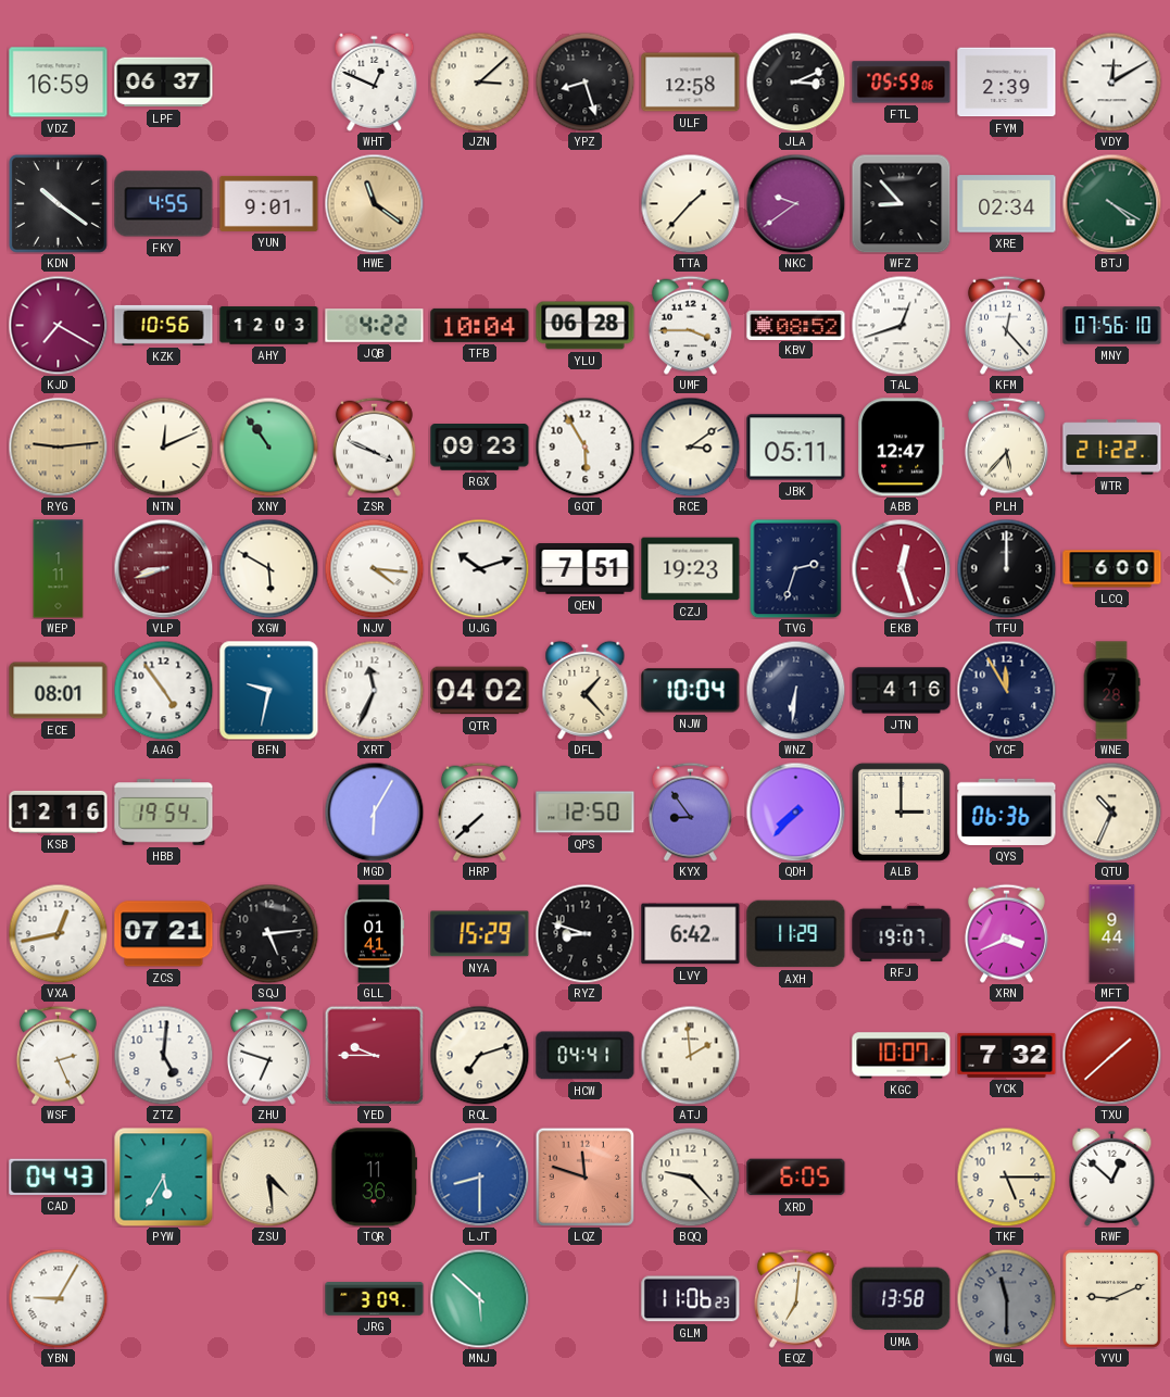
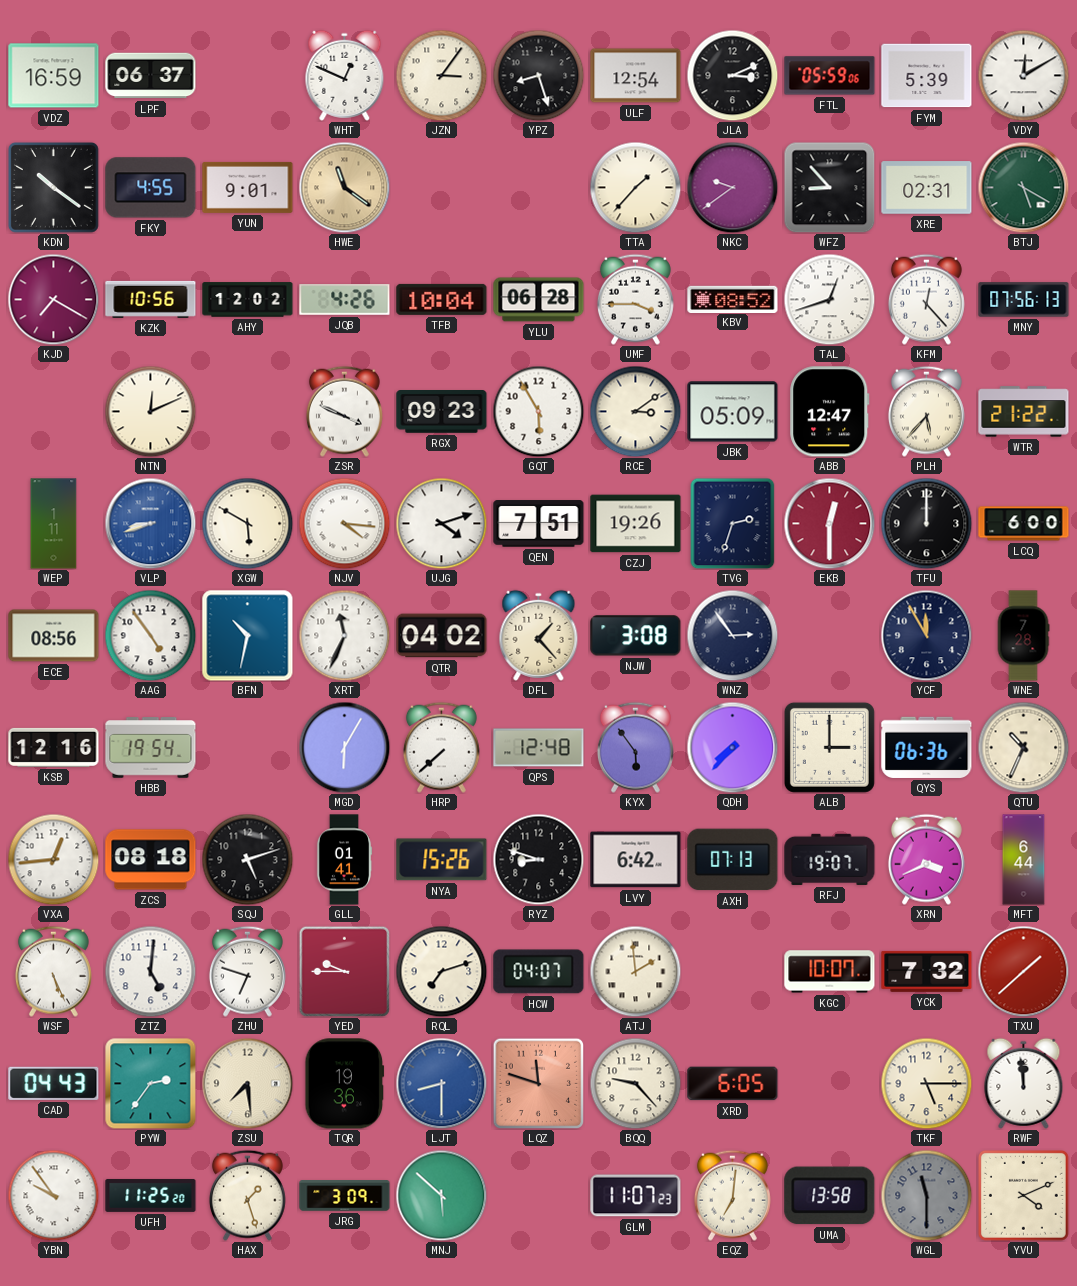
JZN: 3:08 -> 3:06 (441, 75)
ULF: 12:58 -> 12:54 (636, 76)
FYM: 2:39 -> 5:39 (927, 76)
XRE: 02:34 -> 02:31 (927, 188)
BTJ: 4:20 -> 5:20 (1023, 187)
AHY: 12:03 -> 12:02 (248, 300)
JQB: 4:22 -> 4:26 (345, 300)
MNY: 07:56:10 -> 07:56:13 (1024, 300)
RYG: 9:14 -> none (58, 446)
XNY: 10:54 -> none (268, 446)
JBK: 05:11 -> 05:09 (733, 412)
VLP dial: burgundy -> blue (150, 523)
UJG: 10:12 -> 4:12 (441, 523)
CZJ: 19:23 -> 19:26 (636, 524)
EKB: 12:27 -> 12:30 (829, 523)
ECE: 08:01 -> 08:56 (54, 636)
BFN: 9:32 -> 10:32 (248, 636)
NJW: 10:04 -> 3:08 (636, 636)
WNZ: 6:31 -> 2:54 (732, 635)
JTN: 4:16 -> none (902, 691)
QPS: 12:50 -> 12:48 (539, 748)
KYX: 8:54 -> 5:54 (635, 747)
VXA: 12:43 -> 12:44 (53, 859)
ZCS: 07:21 -> 08:18 (151, 860)
SQJ: 5:14 -> 5:12 (247, 859)
NYA: 15:29 -> 15:26 (442, 860)
AXH: 11:29 -> 07:13 (733, 860)
MFT: 9:44 -> 6:44 (1024, 860)
WSF: 2:26 -> 5:26 (53, 971)
HCW: 04:41 -> 04:07 (539, 972)
PYW: 5:35 -> 2:36 (150, 1083)
ZSU: 4:29 -> 7:29 (247, 1083)
TQR: 11:36 -> 19:36 (345, 1084)
RWF: 12:52 -> 11:59 (1024, 1083)
YBN: 9:05 -> 9:54 (53, 1195)
UFH: none -> 11:25 (151, 1195)
HAX: none -> 1:27 (247, 1195)
GLM: 11:06 -> 11:07 (636, 1196)
YVU: 9:11 -> 4:11 (1023, 1195)
